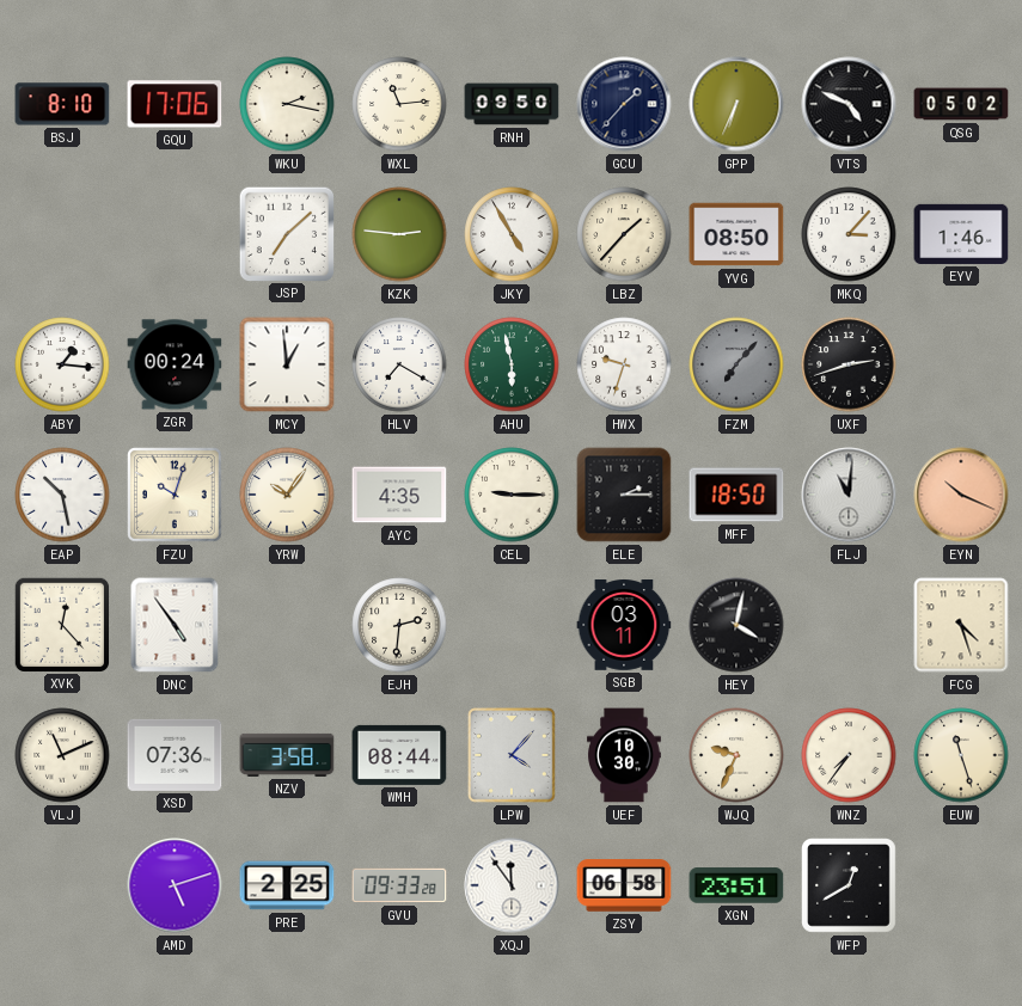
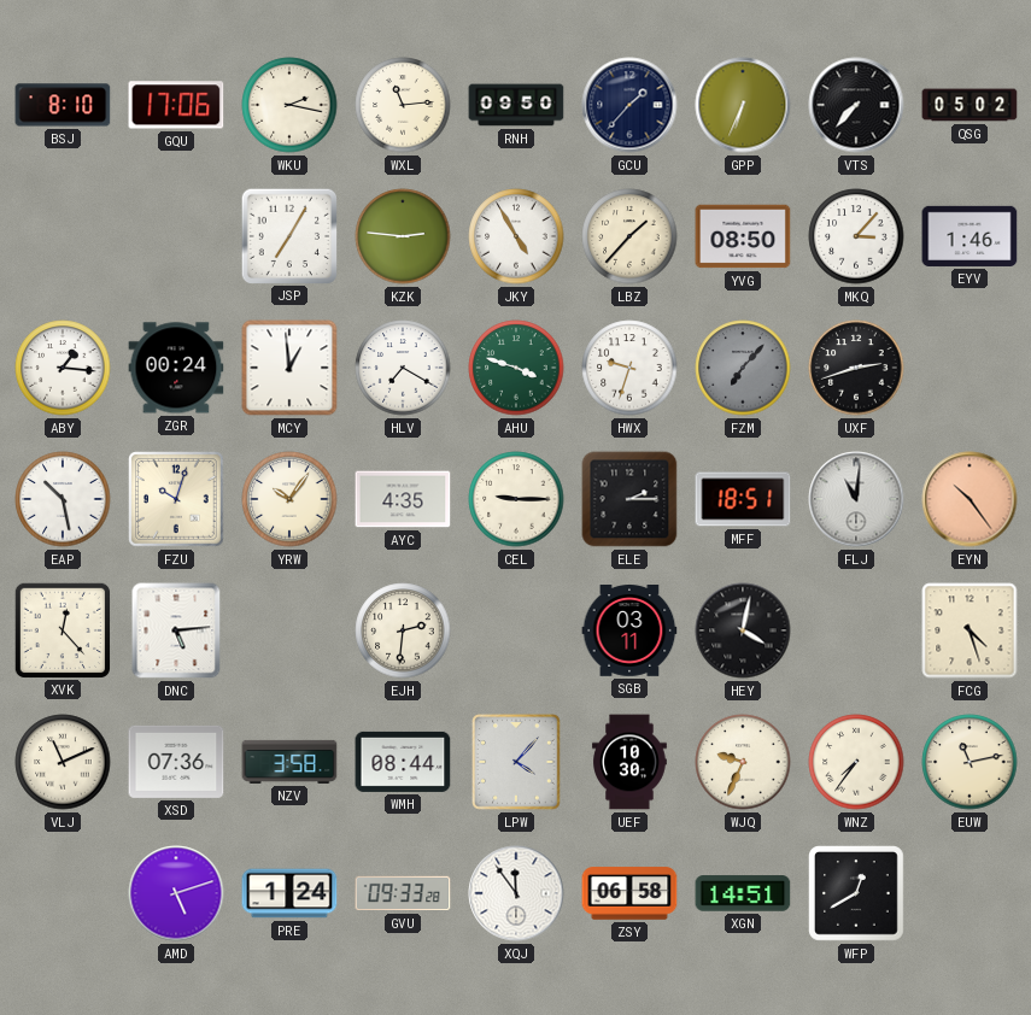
VTS: 4:49 -> 7:37 (856, 105)
JSP: 7:08 -> 7:05 (288, 235)
AHU: 5:58 -> 3:48 (516, 368)
MFF: 18:50 -> 18:51 (743, 499)
EYN: 10:19 -> 10:24 (970, 499)
DNC: 4:54 -> 5:14 (176, 630)
EUW: 11:27 -> 11:13 (970, 762)
PRE: 2:25 -> 1:24 (289, 893)
XGN: 23:51 -> 14:51 (743, 893)
